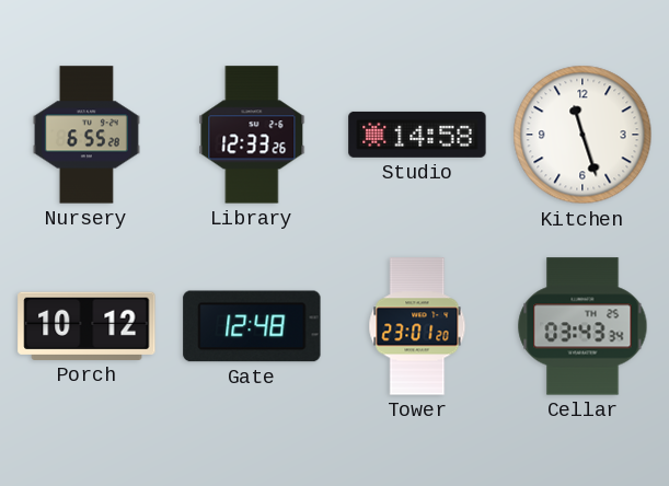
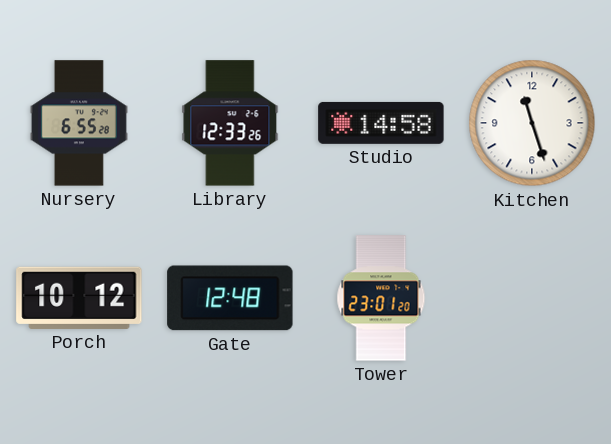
Cellar: 03:43 -> none (583, 326)
